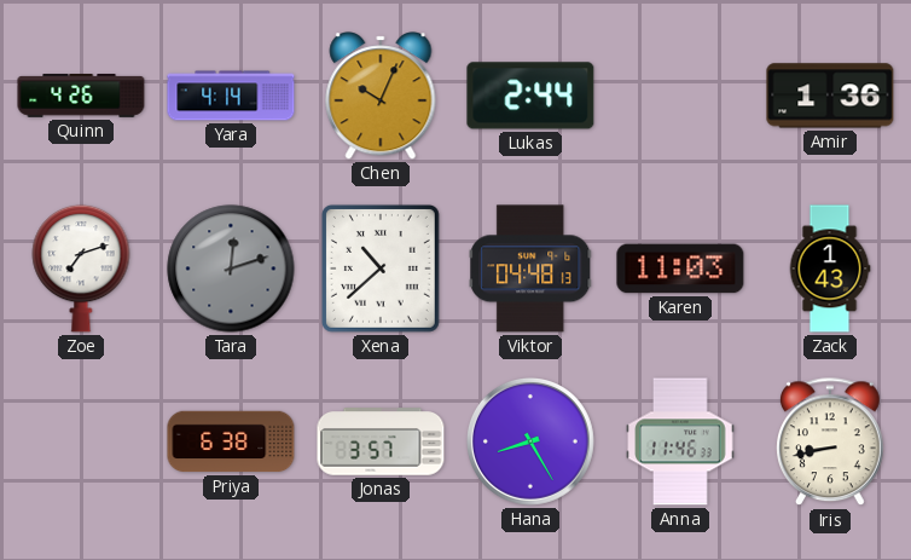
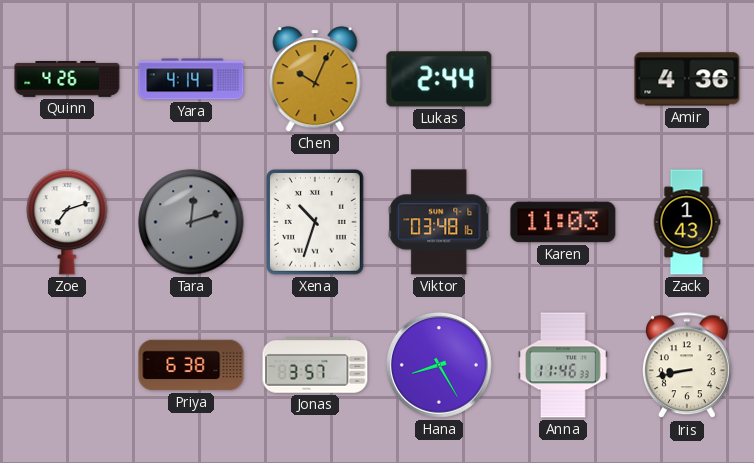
Amir: 1:36 -> 4:36 (687, 79)
Xena: 10:38 -> 10:33 (315, 222)
Viktor: 04:48 -> 03:48 (439, 222)
